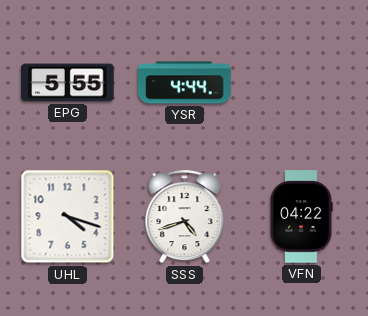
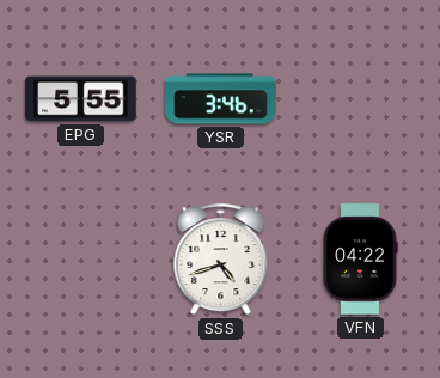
YSR: 4:44 -> 3:46 (221, 99)
UHL: 4:18 -> none (68, 217)
